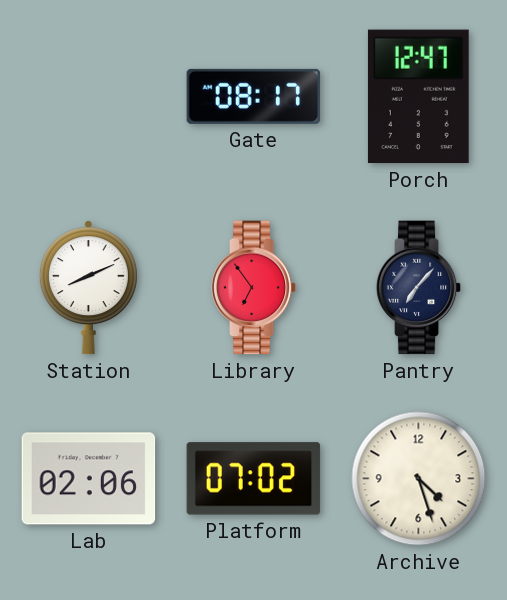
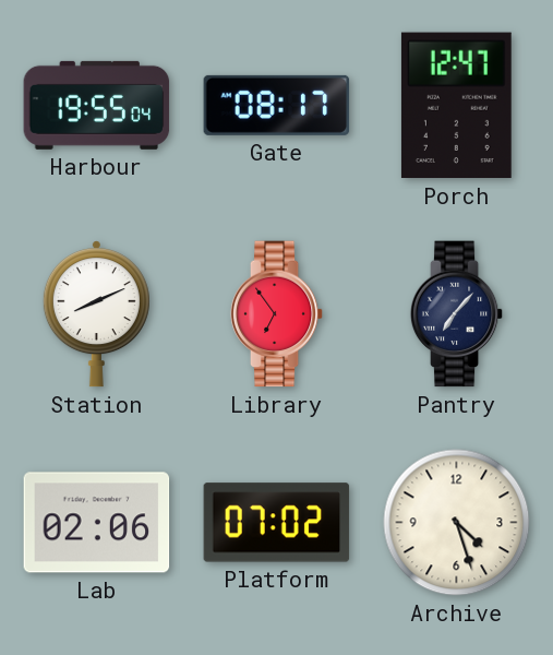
Harbour: none -> 19:55 (97, 105)
